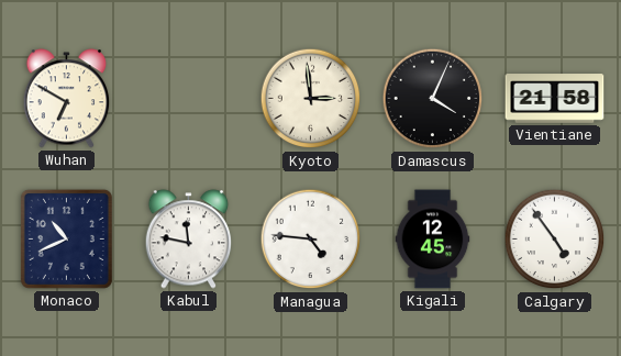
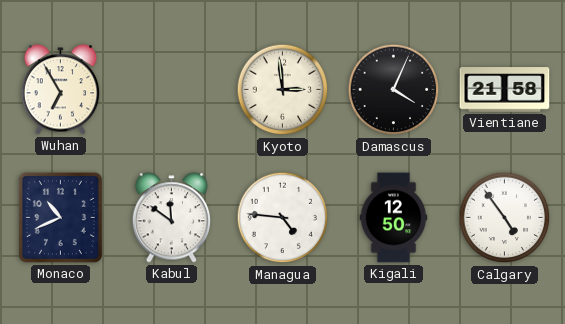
Wuhan: 6:50 -> 6:55 (61, 90)
Kabul: 11:47 -> 11:51 (172, 218)
Kigali: 12:45 -> 12:50 (394, 218)
